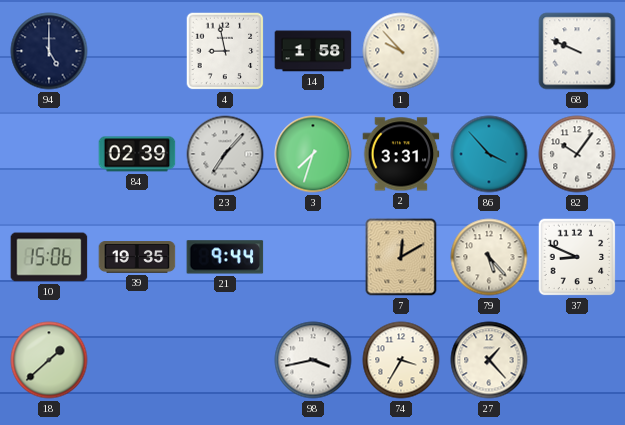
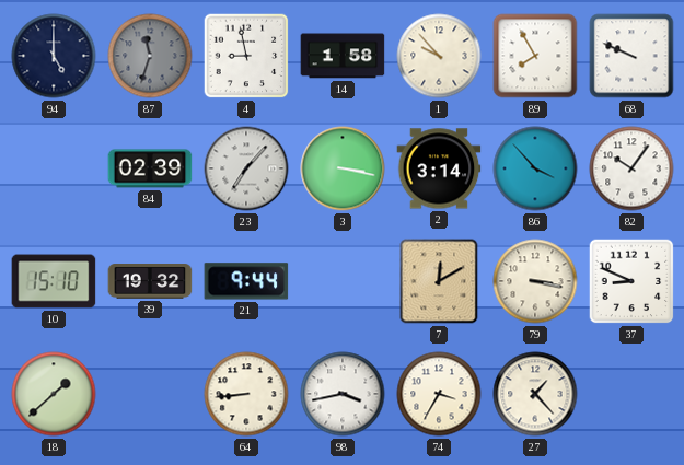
87: none -> 11:33 (150, 56)
89: none -> 7:55 (535, 56)
3: 7:33 -> 3:17 (343, 168)
2: 3:31 -> 3:14 (439, 168)
10: 15:06 -> 15:10 (54, 281)
39: 19:35 -> 19:32 (150, 282)
79: 5:23 -> 3:17 (535, 281)
64: none -> 8:44 (246, 394)
